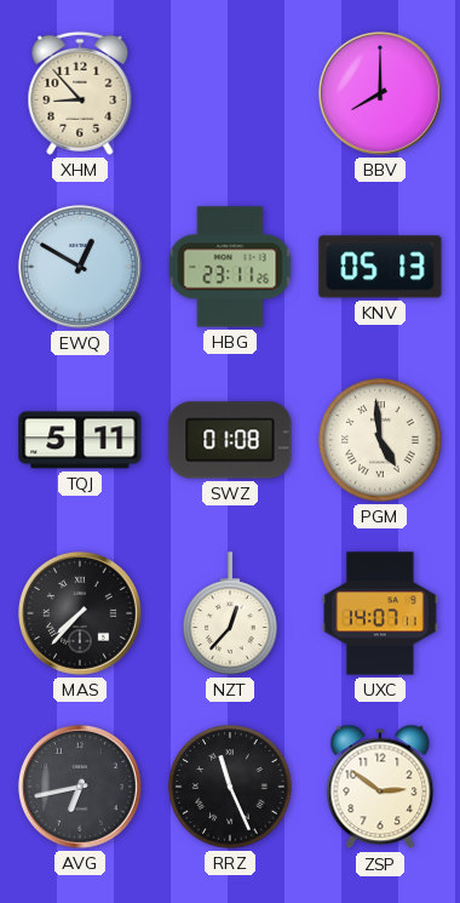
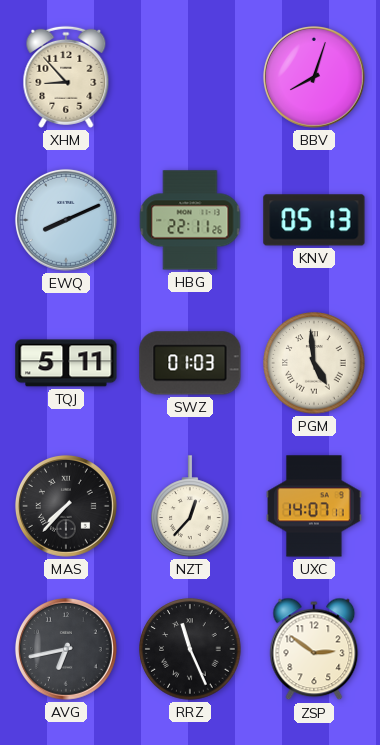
BBV: 8:00 -> 8:03 (314, 77)
EWQ: 12:50 -> 8:11 (66, 220)
HBG: 23:11 -> 22:11 (190, 220)
SWZ: 01:08 -> 01:03 (190, 363)
